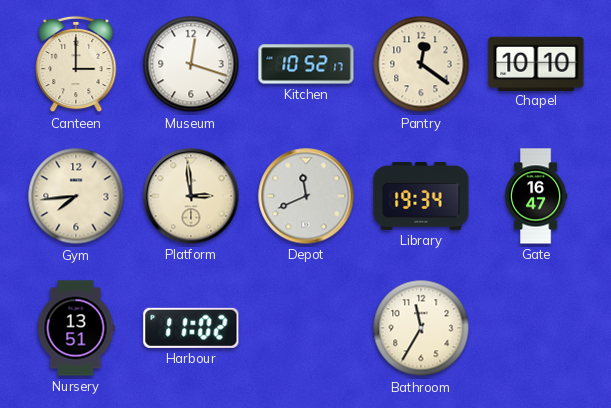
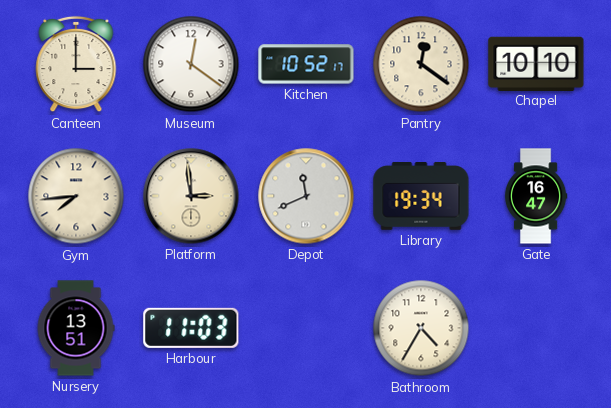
Museum: 12:18 -> 12:21 (191, 64)
Harbour: 11:02 -> 11:03 (191, 328)
Bathroom: 11:35 -> 4:35 (421, 328)
